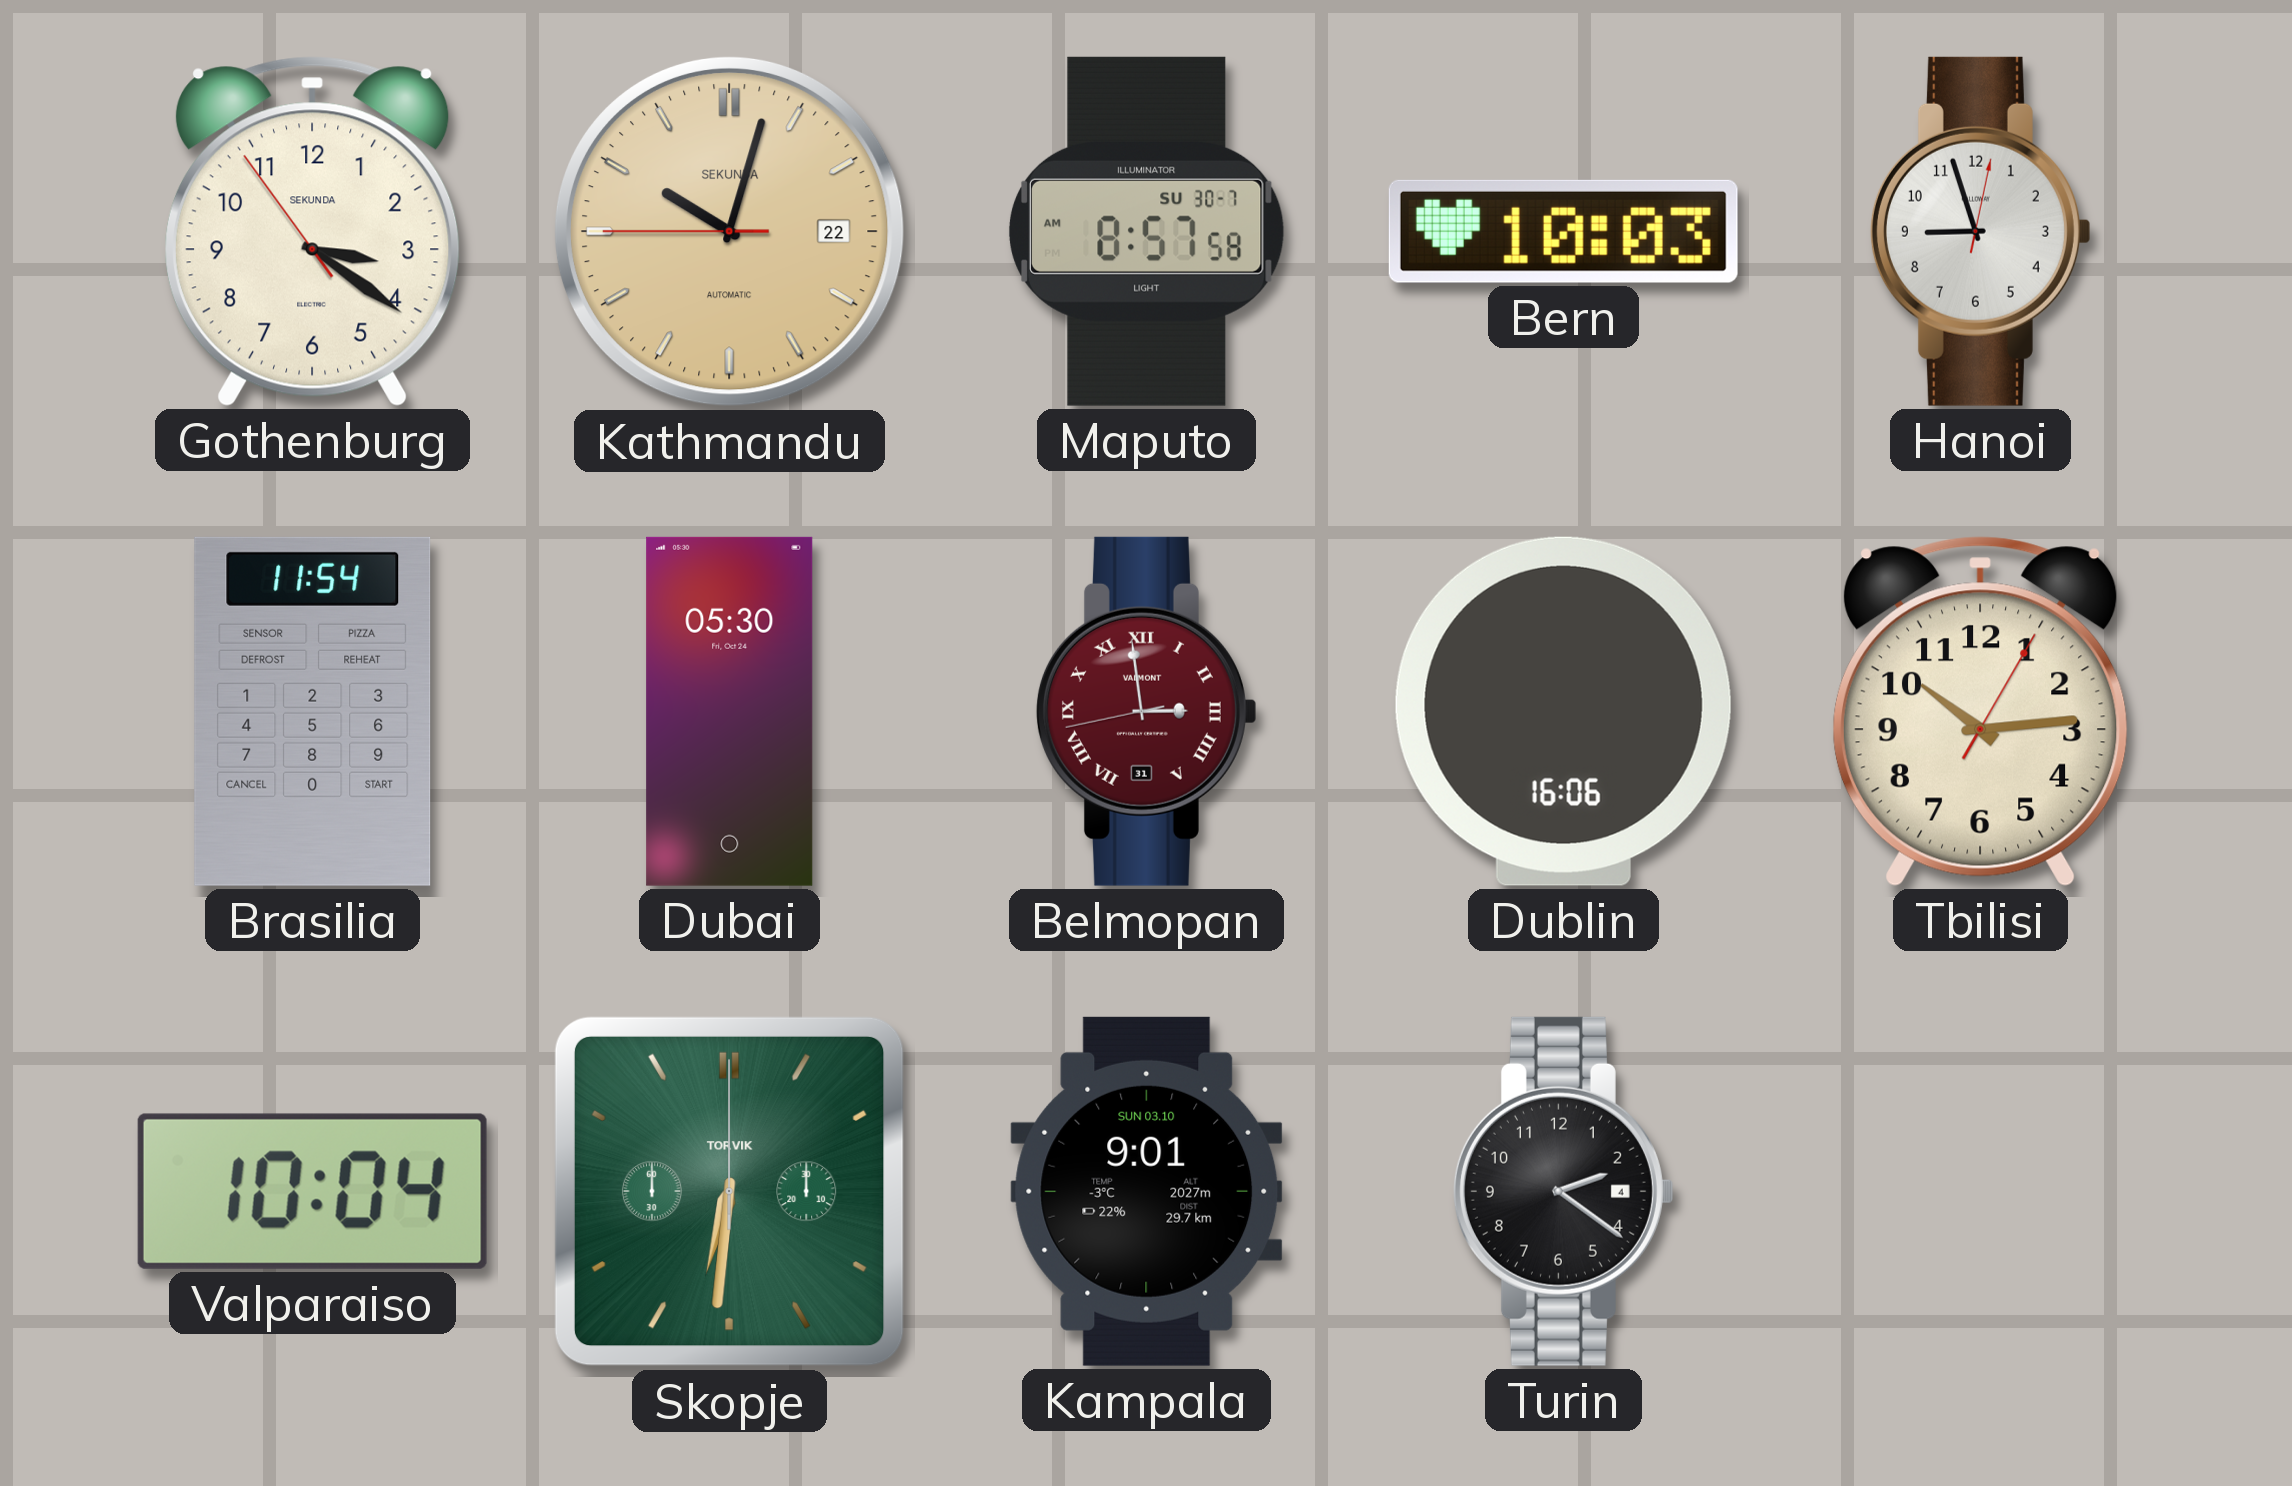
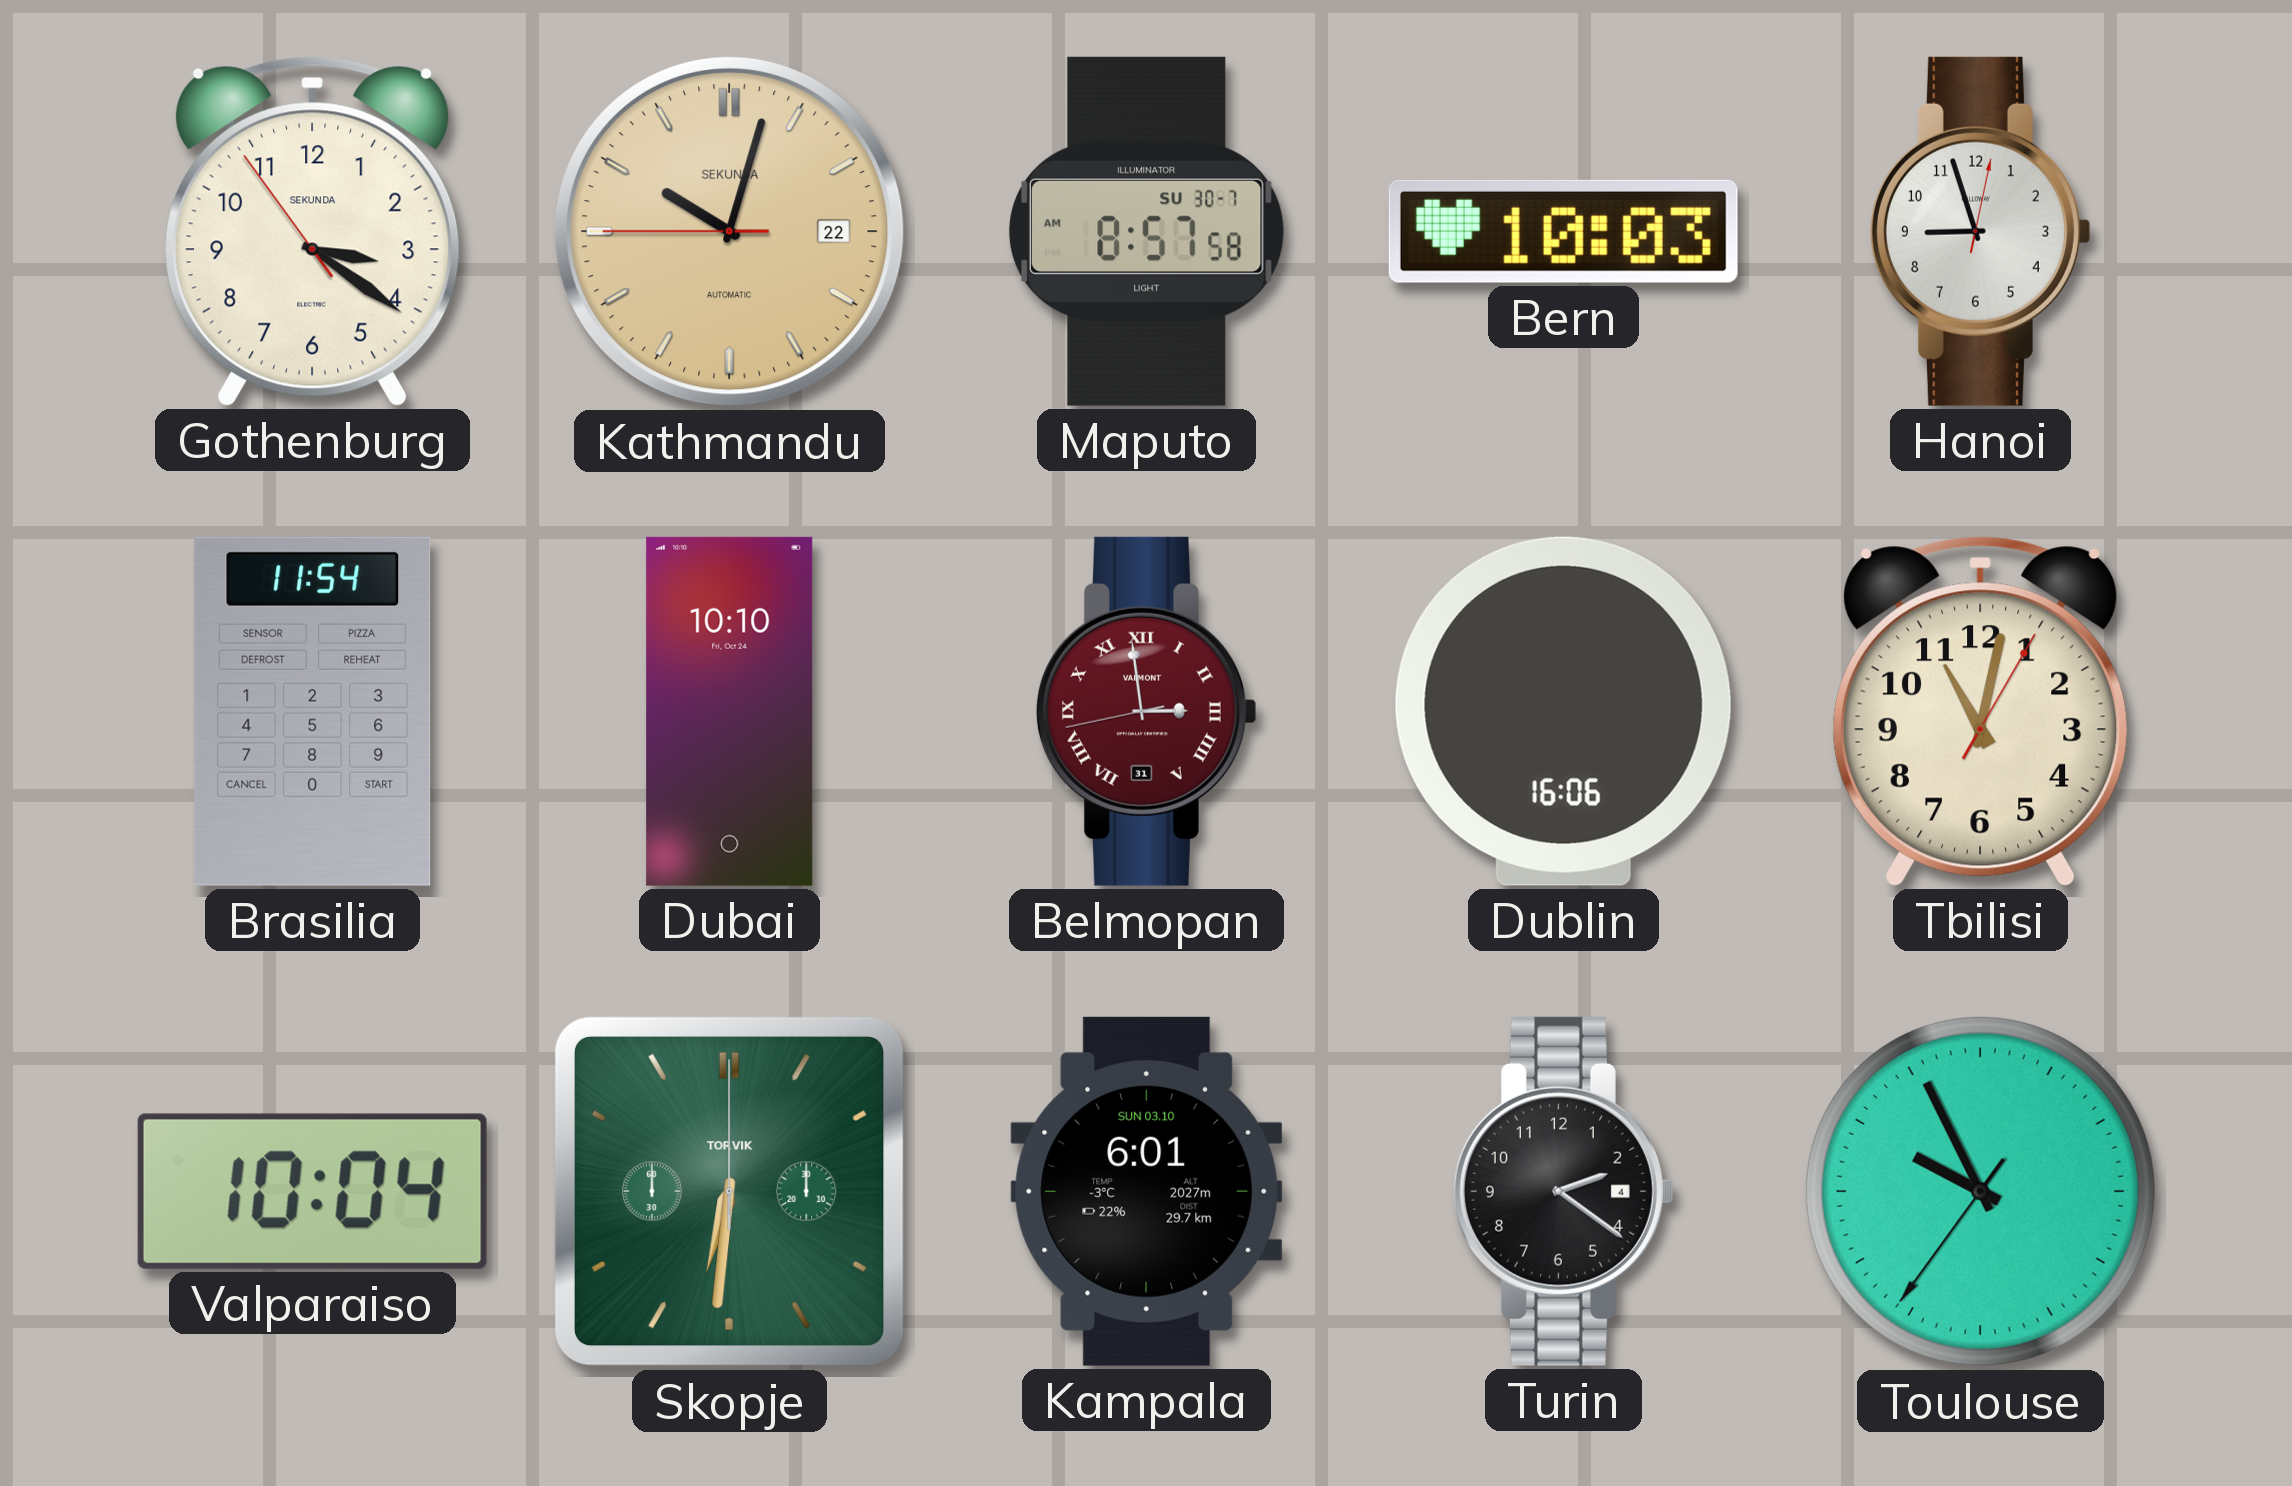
Dubai: 05:30 -> 10:10 (730, 711)
Tbilisi: 10:14 -> 11:02 (1980, 711)
Kampala: 9:01 -> 6:01 (1147, 1191)
Toulouse: none -> 9:55 (1980, 1191)
